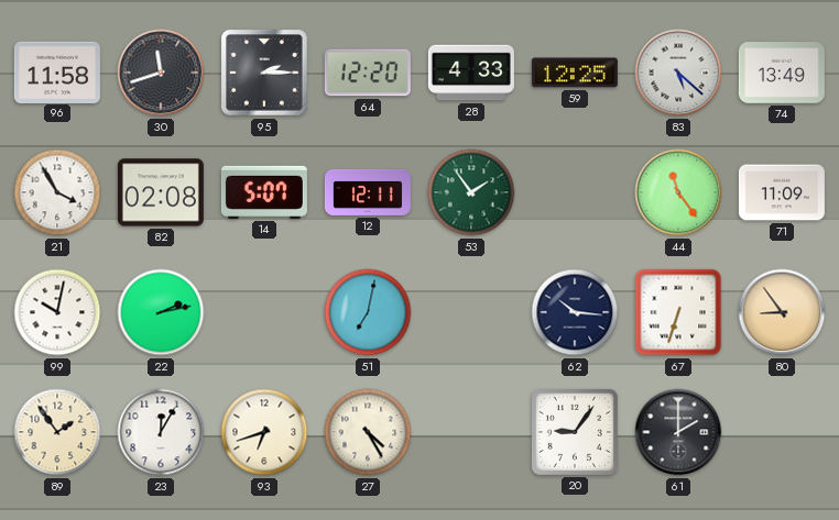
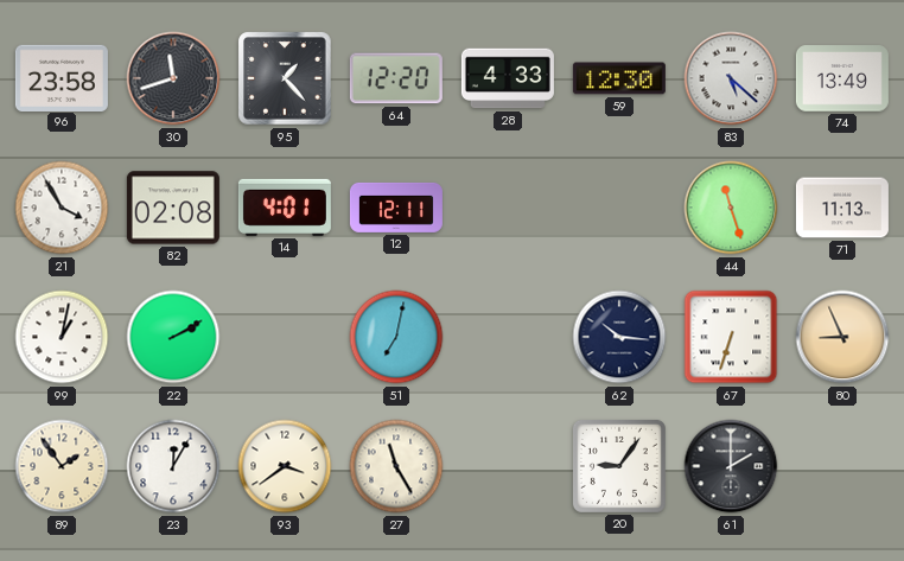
96: 11:58 -> 23:58 (62, 77)
95: 2:15 -> 1:23 (285, 78)
59: 12:25 -> 12:30 (619, 78)
14: 5:07 -> 4:01 (285, 208)
53: 1:54 -> none (471, 192)
44: 11:24 -> 11:27 (731, 208)
71: 11:09 -> 11:13 (842, 208)
99: 10:02 -> 1:02 (62, 337)
22: 2:13 -> 2:10 (173, 337)
80: 8:54 -> 8:56 (842, 337)
93: 6:42 -> 3:39 (285, 466)
27: 4:25 -> 11:25 (396, 466)
